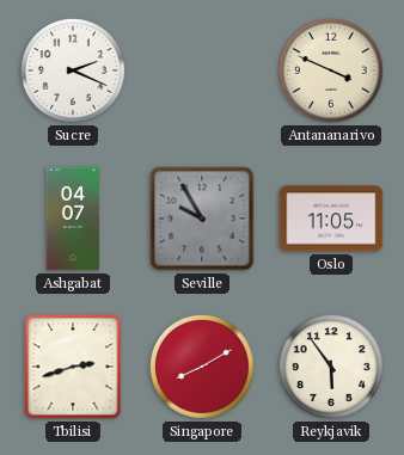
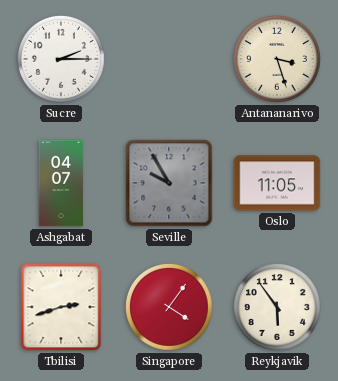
Sucre: 2:19 -> 2:15 (61, 59)
Antananarivo: 3:49 -> 3:27 (277, 59)
Singapore: 8:10 -> 4:06 (169, 307)
